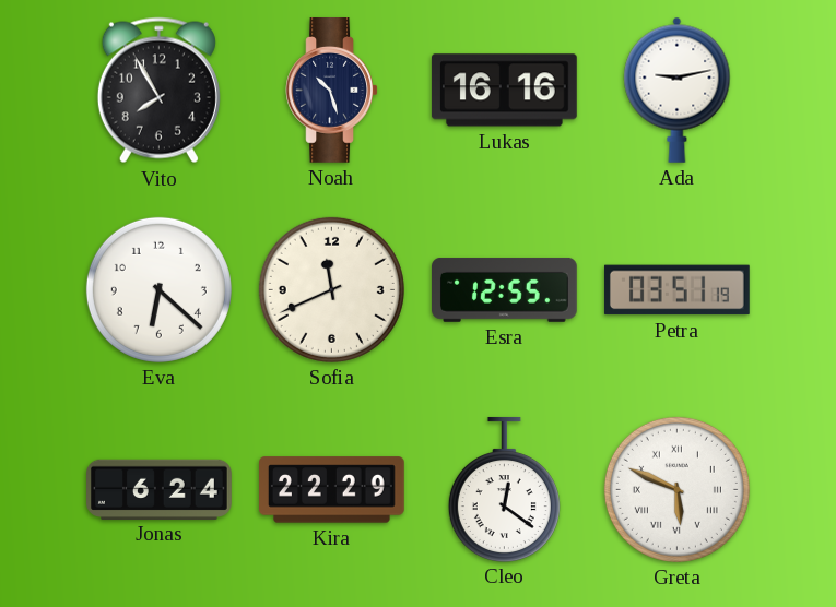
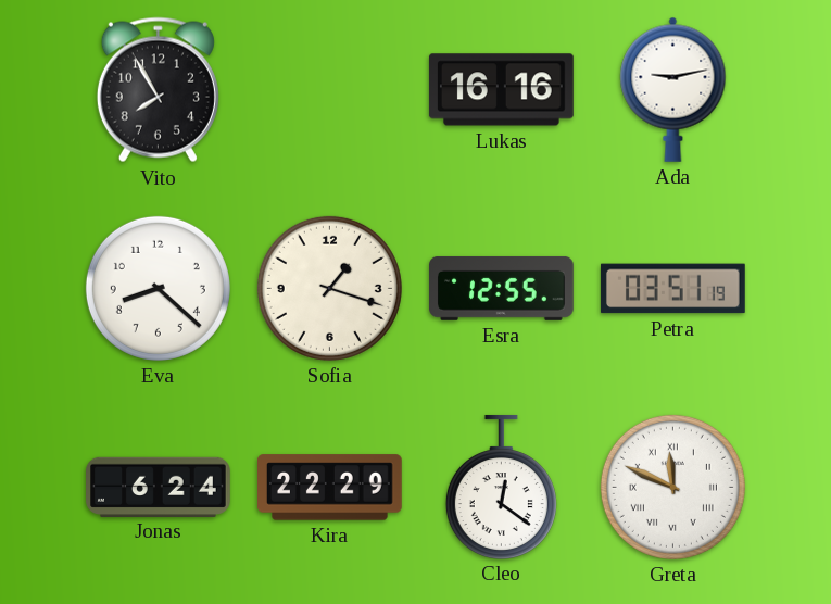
Noah: 10:27 -> none (332, 91)
Eva: 6:22 -> 8:22 (158, 288)
Sofia: 11:41 -> 1:18 (329, 288)
Greta: 5:49 -> 11:49 (672, 487)
